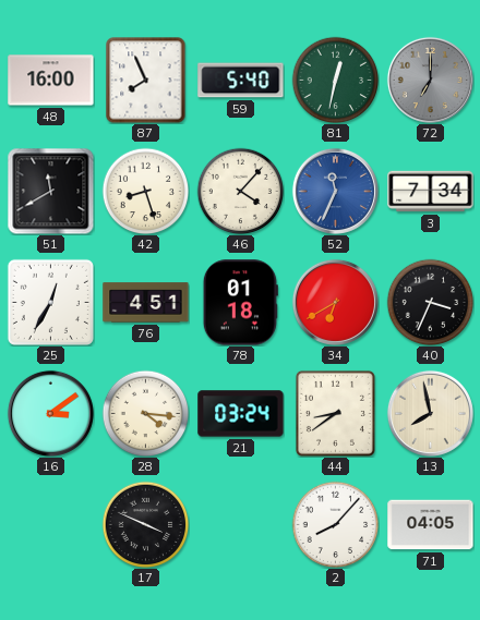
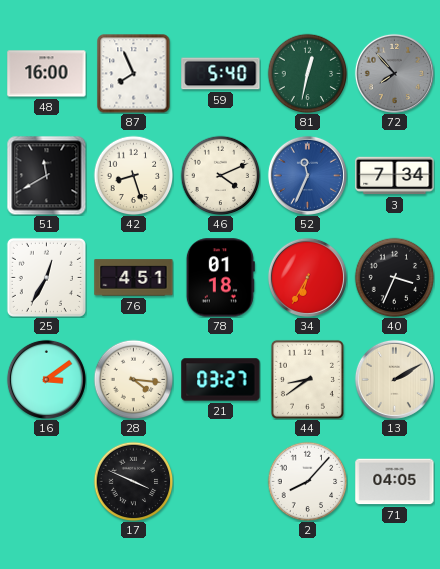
72: 7:00 -> 7:53 (394, 73)
46: 4:07 -> 4:11 (220, 175)
34: 6:40 -> 6:35 (307, 277)
21: 03:24 -> 03:27 (221, 380)
13: 7:58 -> 2:10 (394, 379)
